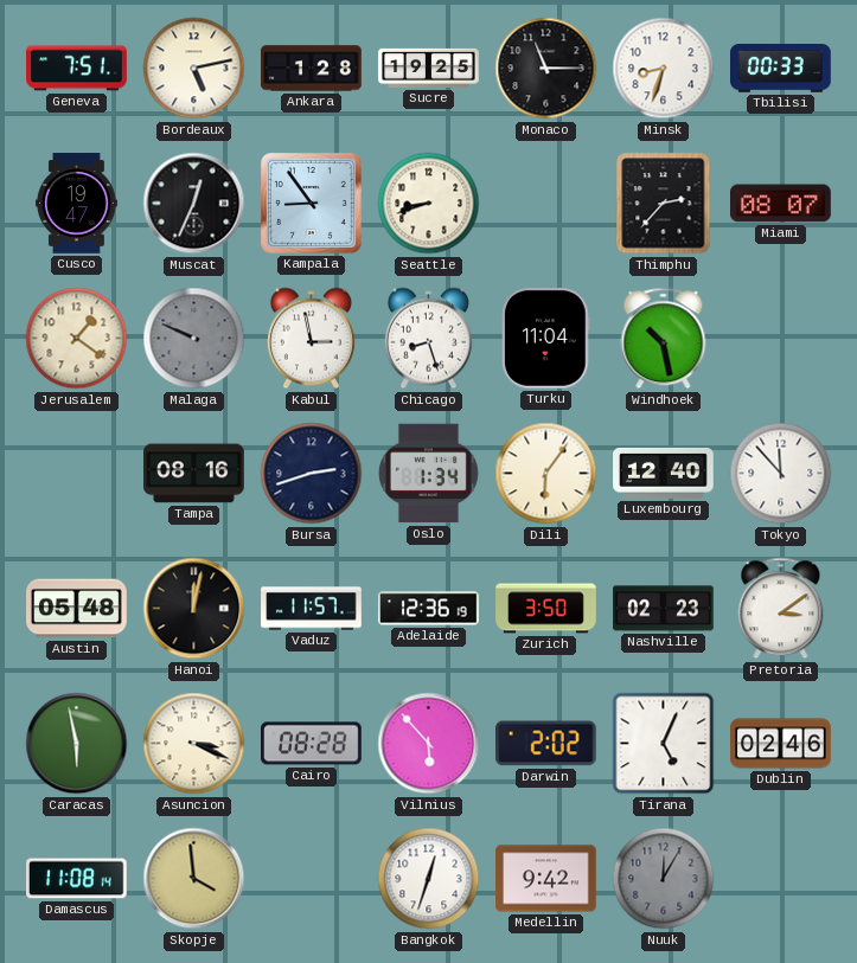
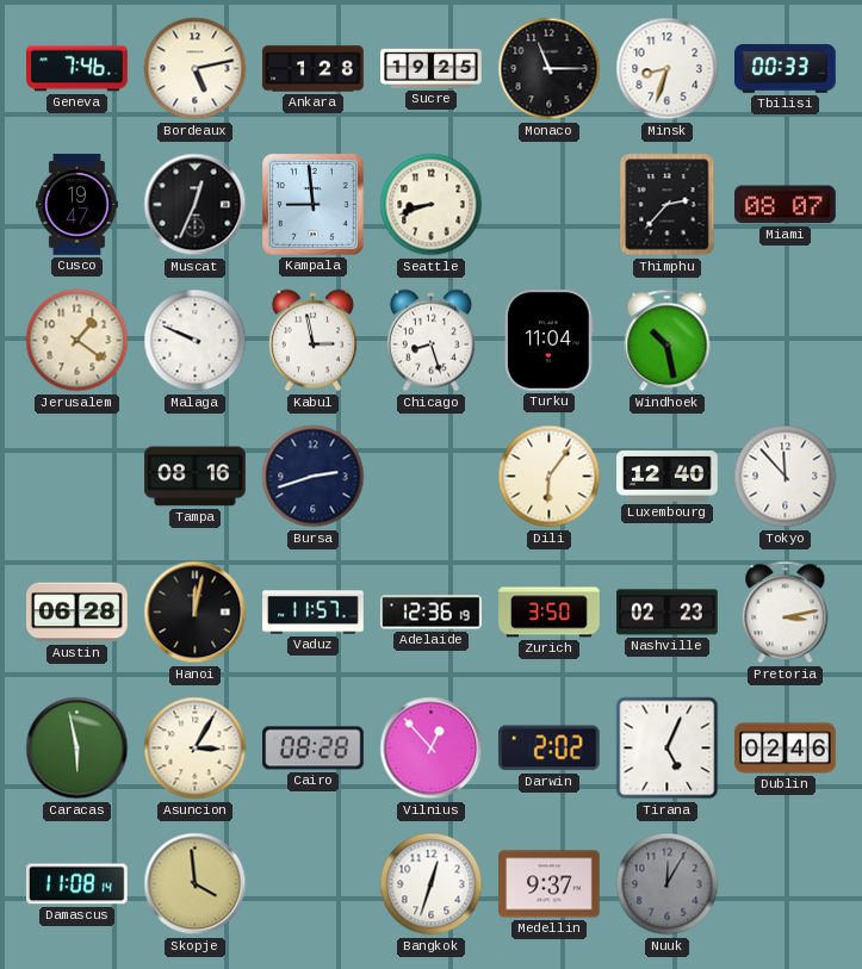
Geneva: 7:51 -> 7:46 (77, 69)
Kampala: 8:54 -> 8:59 (312, 204)
Malaga dial: grey -> white (196, 341)
Oslo: 1:34 -> none (429, 474)
Austin: 05:48 -> 06:28 (77, 613)
Pretoria: 3:09 -> 3:13 (786, 613)
Asuncion: 3:19 -> 3:05 (196, 749)
Vilnius: 5:53 -> 12:53 (432, 749)
Medellin: 9:42 -> 9:37 (550, 884)
